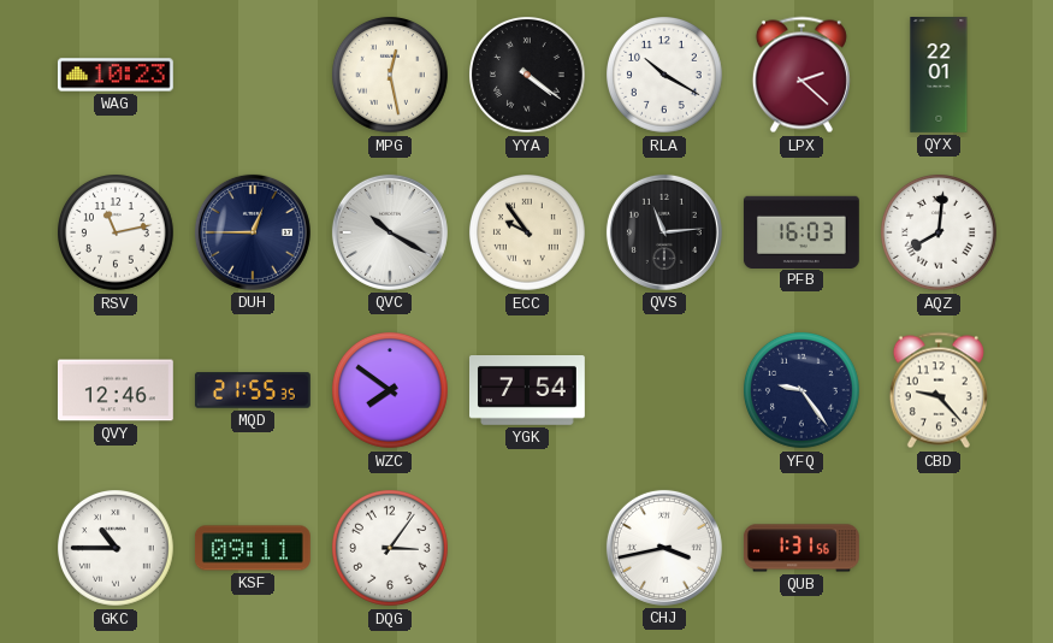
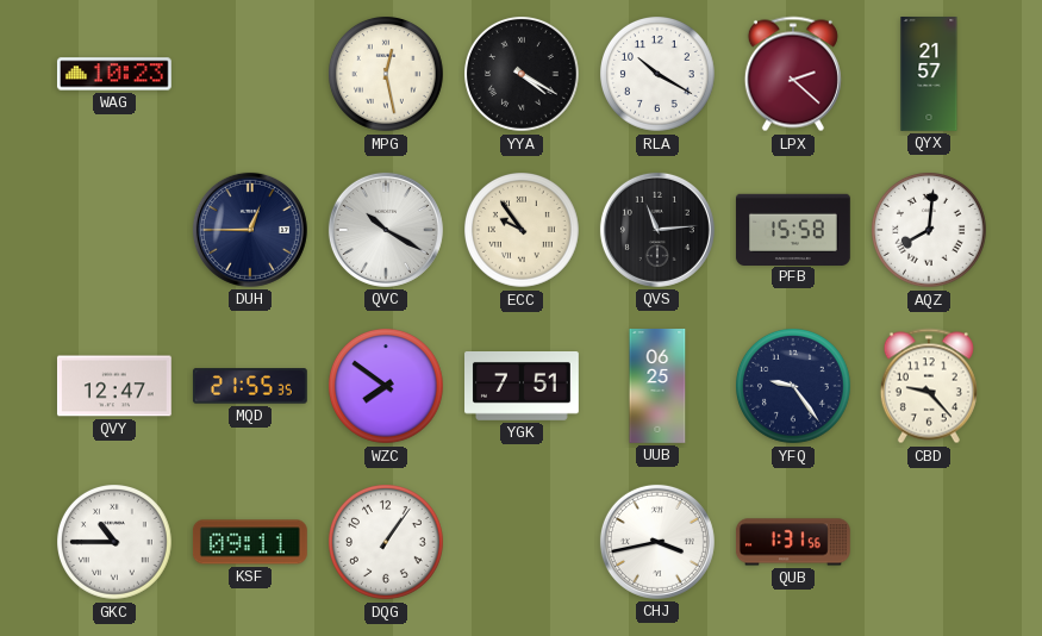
YYA: 4:21 -> 4:20 (523, 75)
QYX: 22:01 -> 21:57 (929, 75)
RSV: 11:13 -> none (117, 234)
PFB: 16:03 -> 15:58 (793, 229)
QVY: 12:46 -> 12:47 (114, 386)
YGK: 7:54 -> 7:51 (523, 387)
UUB: none -> 06:25 (657, 387)
DQG: 3:06 -> 1:06 (387, 543)
